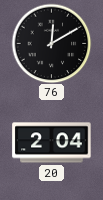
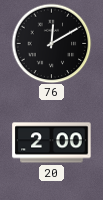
20: 2:04 -> 2:00 (52, 143)
